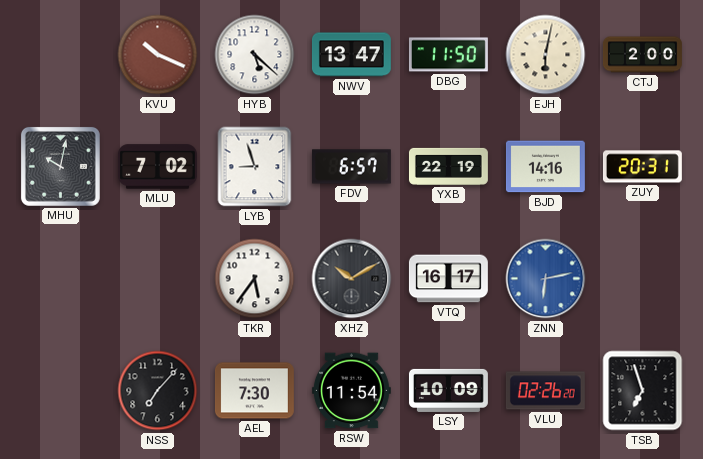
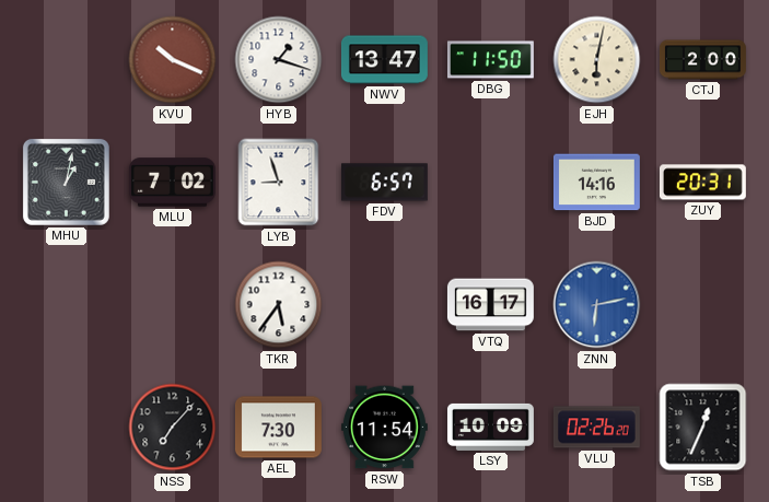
HYB: 5:22 -> 1:18 (279, 60)
MHU: 10:02 -> 1:02 (66, 182)
YXB: 22:19 -> none (448, 166)
XHZ: 10:10 -> none (352, 279)
TSB: 6:57 -> 12:34 (703, 428)
